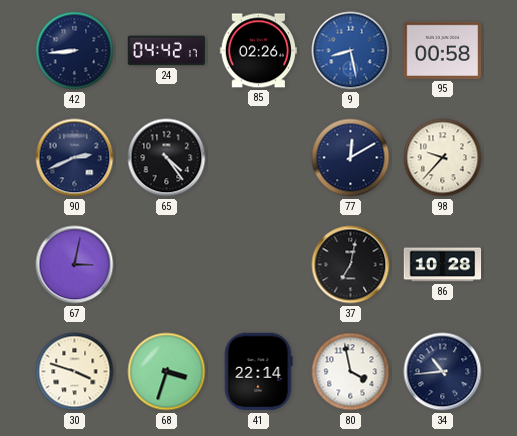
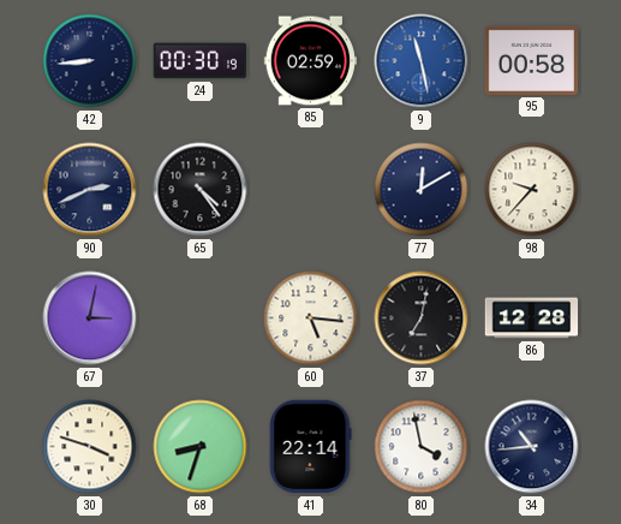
24: 04:42 -> 00:30 (201, 61)
85: 02:26 -> 02:59 (311, 61)
9: 8:28 -> 11:28 (422, 61)
60: none -> 5:16 (311, 318)
86: 10:28 -> 12:28 (532, 318)
68: 3:33 -> 8:33 (201, 447)
